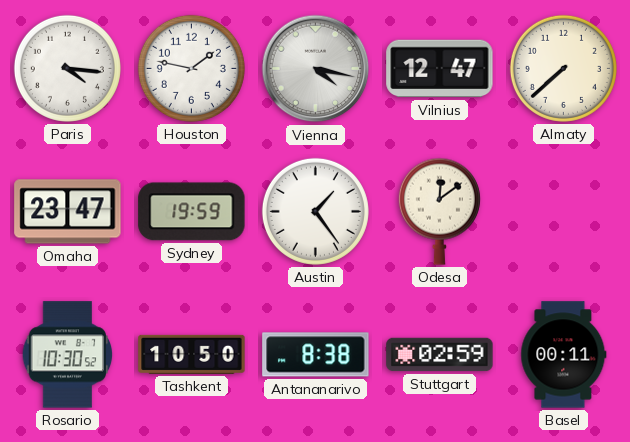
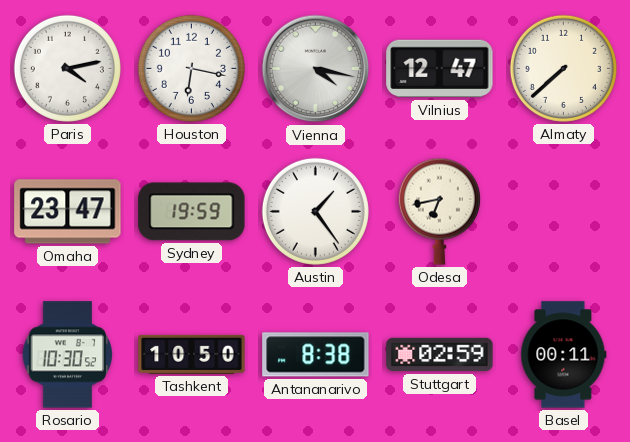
Paris: 4:16 -> 4:13 (67, 68)
Houston: 1:47 -> 6:17 (191, 68)
Odesa: 12:09 -> 6:43 (439, 211)
